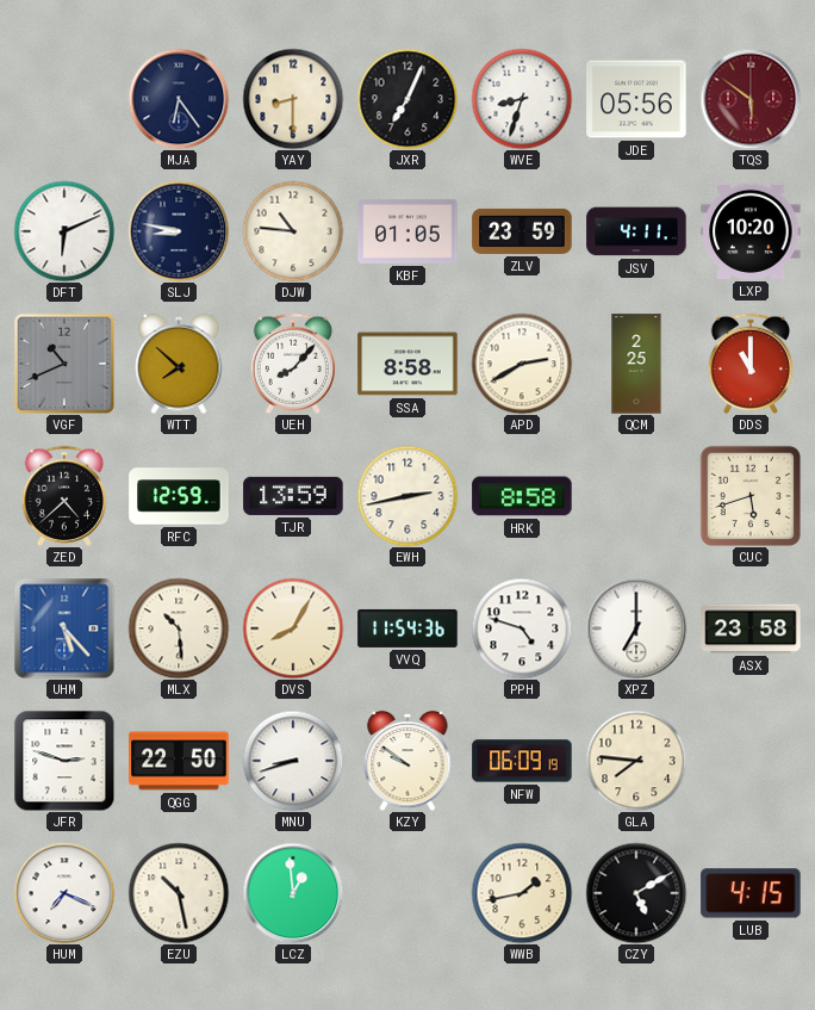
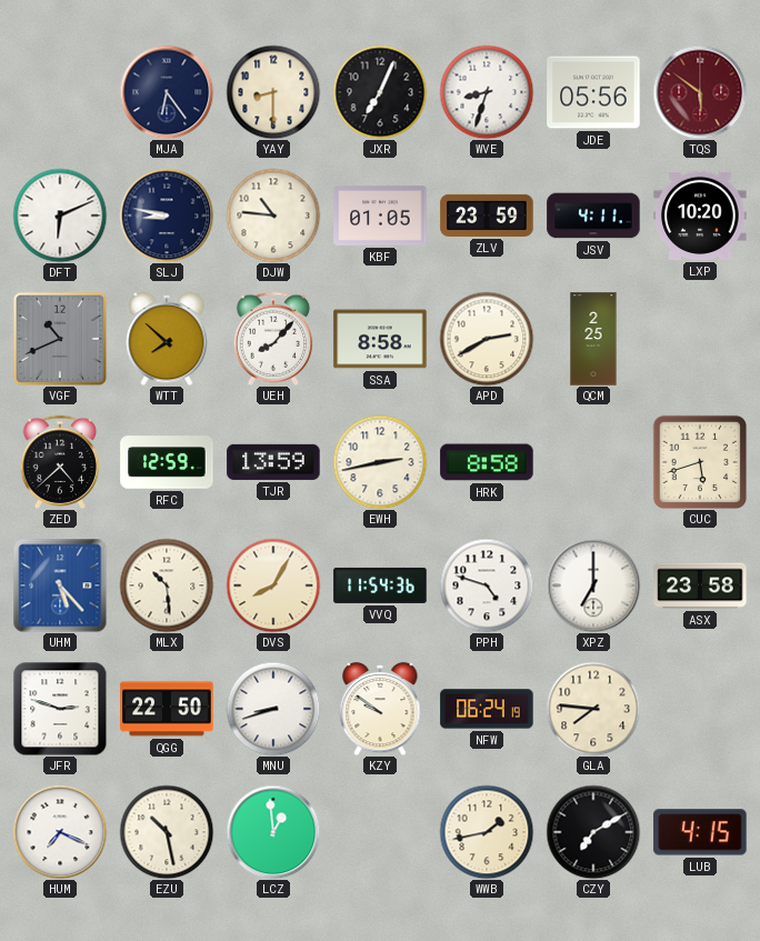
DDS: 11:00 -> none (751, 363)
NFW: 06:09 -> 06:24 (487, 709)
CZY: 5:10 -> 7:10 (593, 832)
